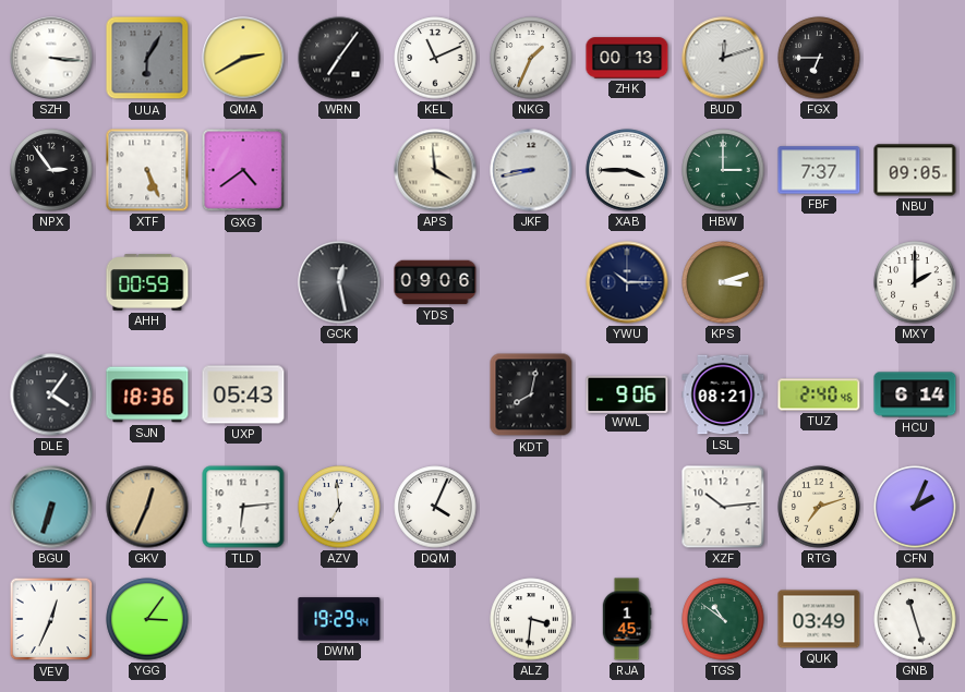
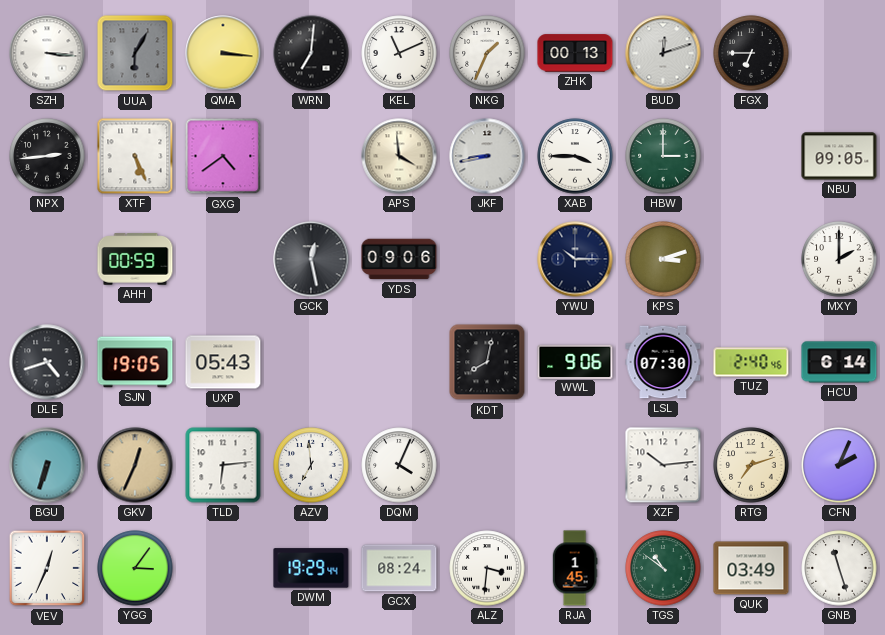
QMA: 2:40 -> 3:16 (223, 53)
WRN: 7:06 -> 7:01 (311, 53)
NPX: 2:54 -> 2:44 (47, 156)
FBF: 7:37 -> none (819, 170)
DLE: 4:06 -> 4:42 (47, 362)
SJN: 18:36 -> 19:05 (135, 362)
LSL: 08:21 -> 07:30 (663, 362)
GCX: none -> 08:24 (399, 568)
